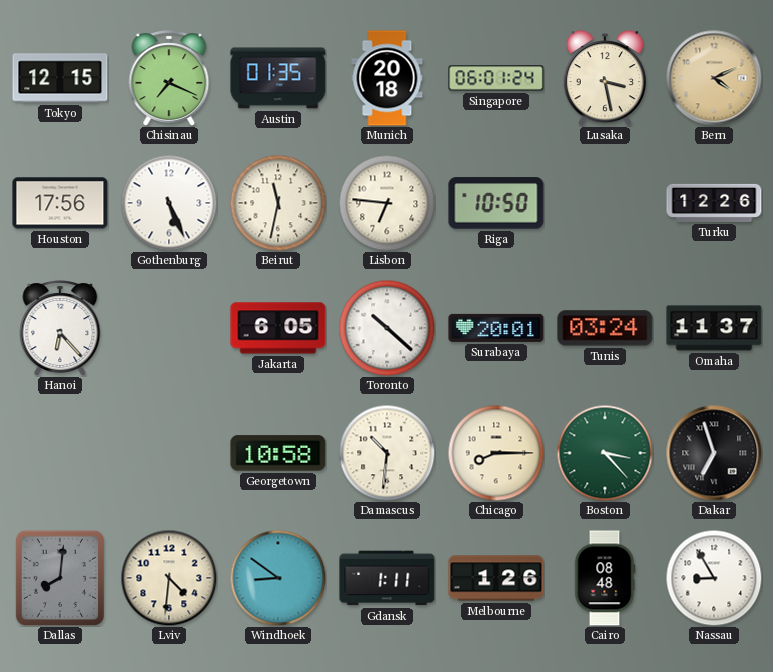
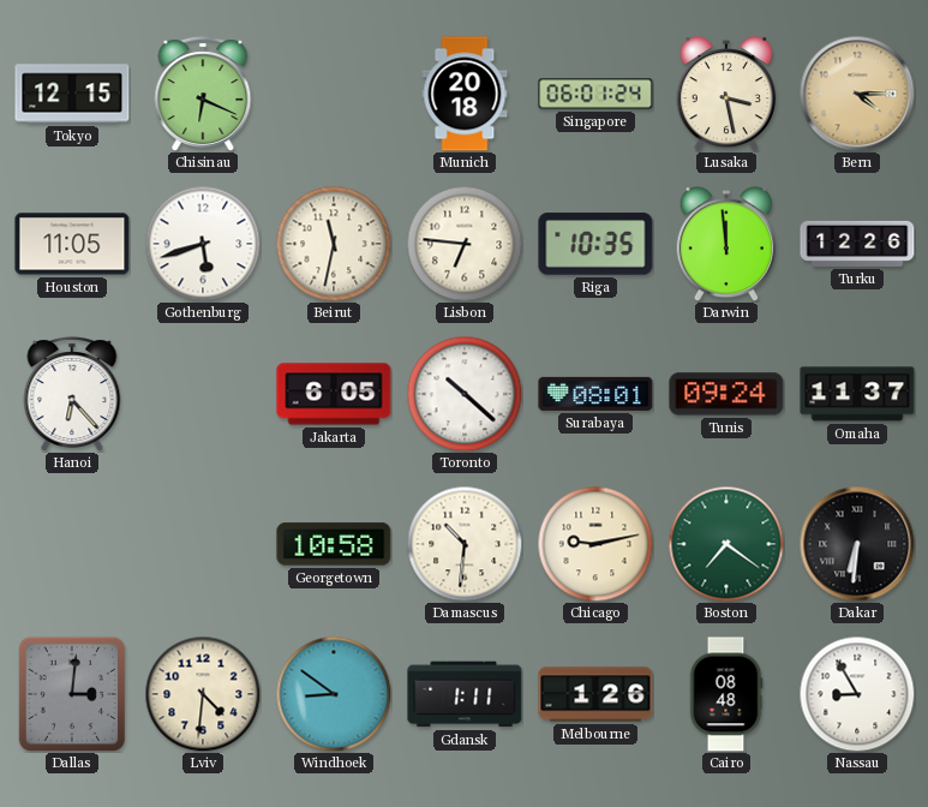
Chisinau: 7:19 -> 6:19 (203, 94)
Austin: 01:35 -> none (278, 78)
Bern: 4:11 -> 4:15 (857, 94)
Houston: 17:56 -> 11:05 (72, 244)
Gothenburg: 5:26 -> 5:42 (203, 244)
Riga: 10:50 -> 10:35 (595, 244)
Darwin: none -> 11:59 (726, 245)
Surabaya: 20:01 -> 08:01 (595, 394)
Tunis: 03:24 -> 09:24 (726, 394)
Chicago: 8:15 -> 9:13 (595, 544)
Boston: 3:23 -> 7:21 (726, 544)
Dakar: 6:57 -> 6:31 (857, 544)
Dallas: 8:01 -> 3:01 (71, 693)
